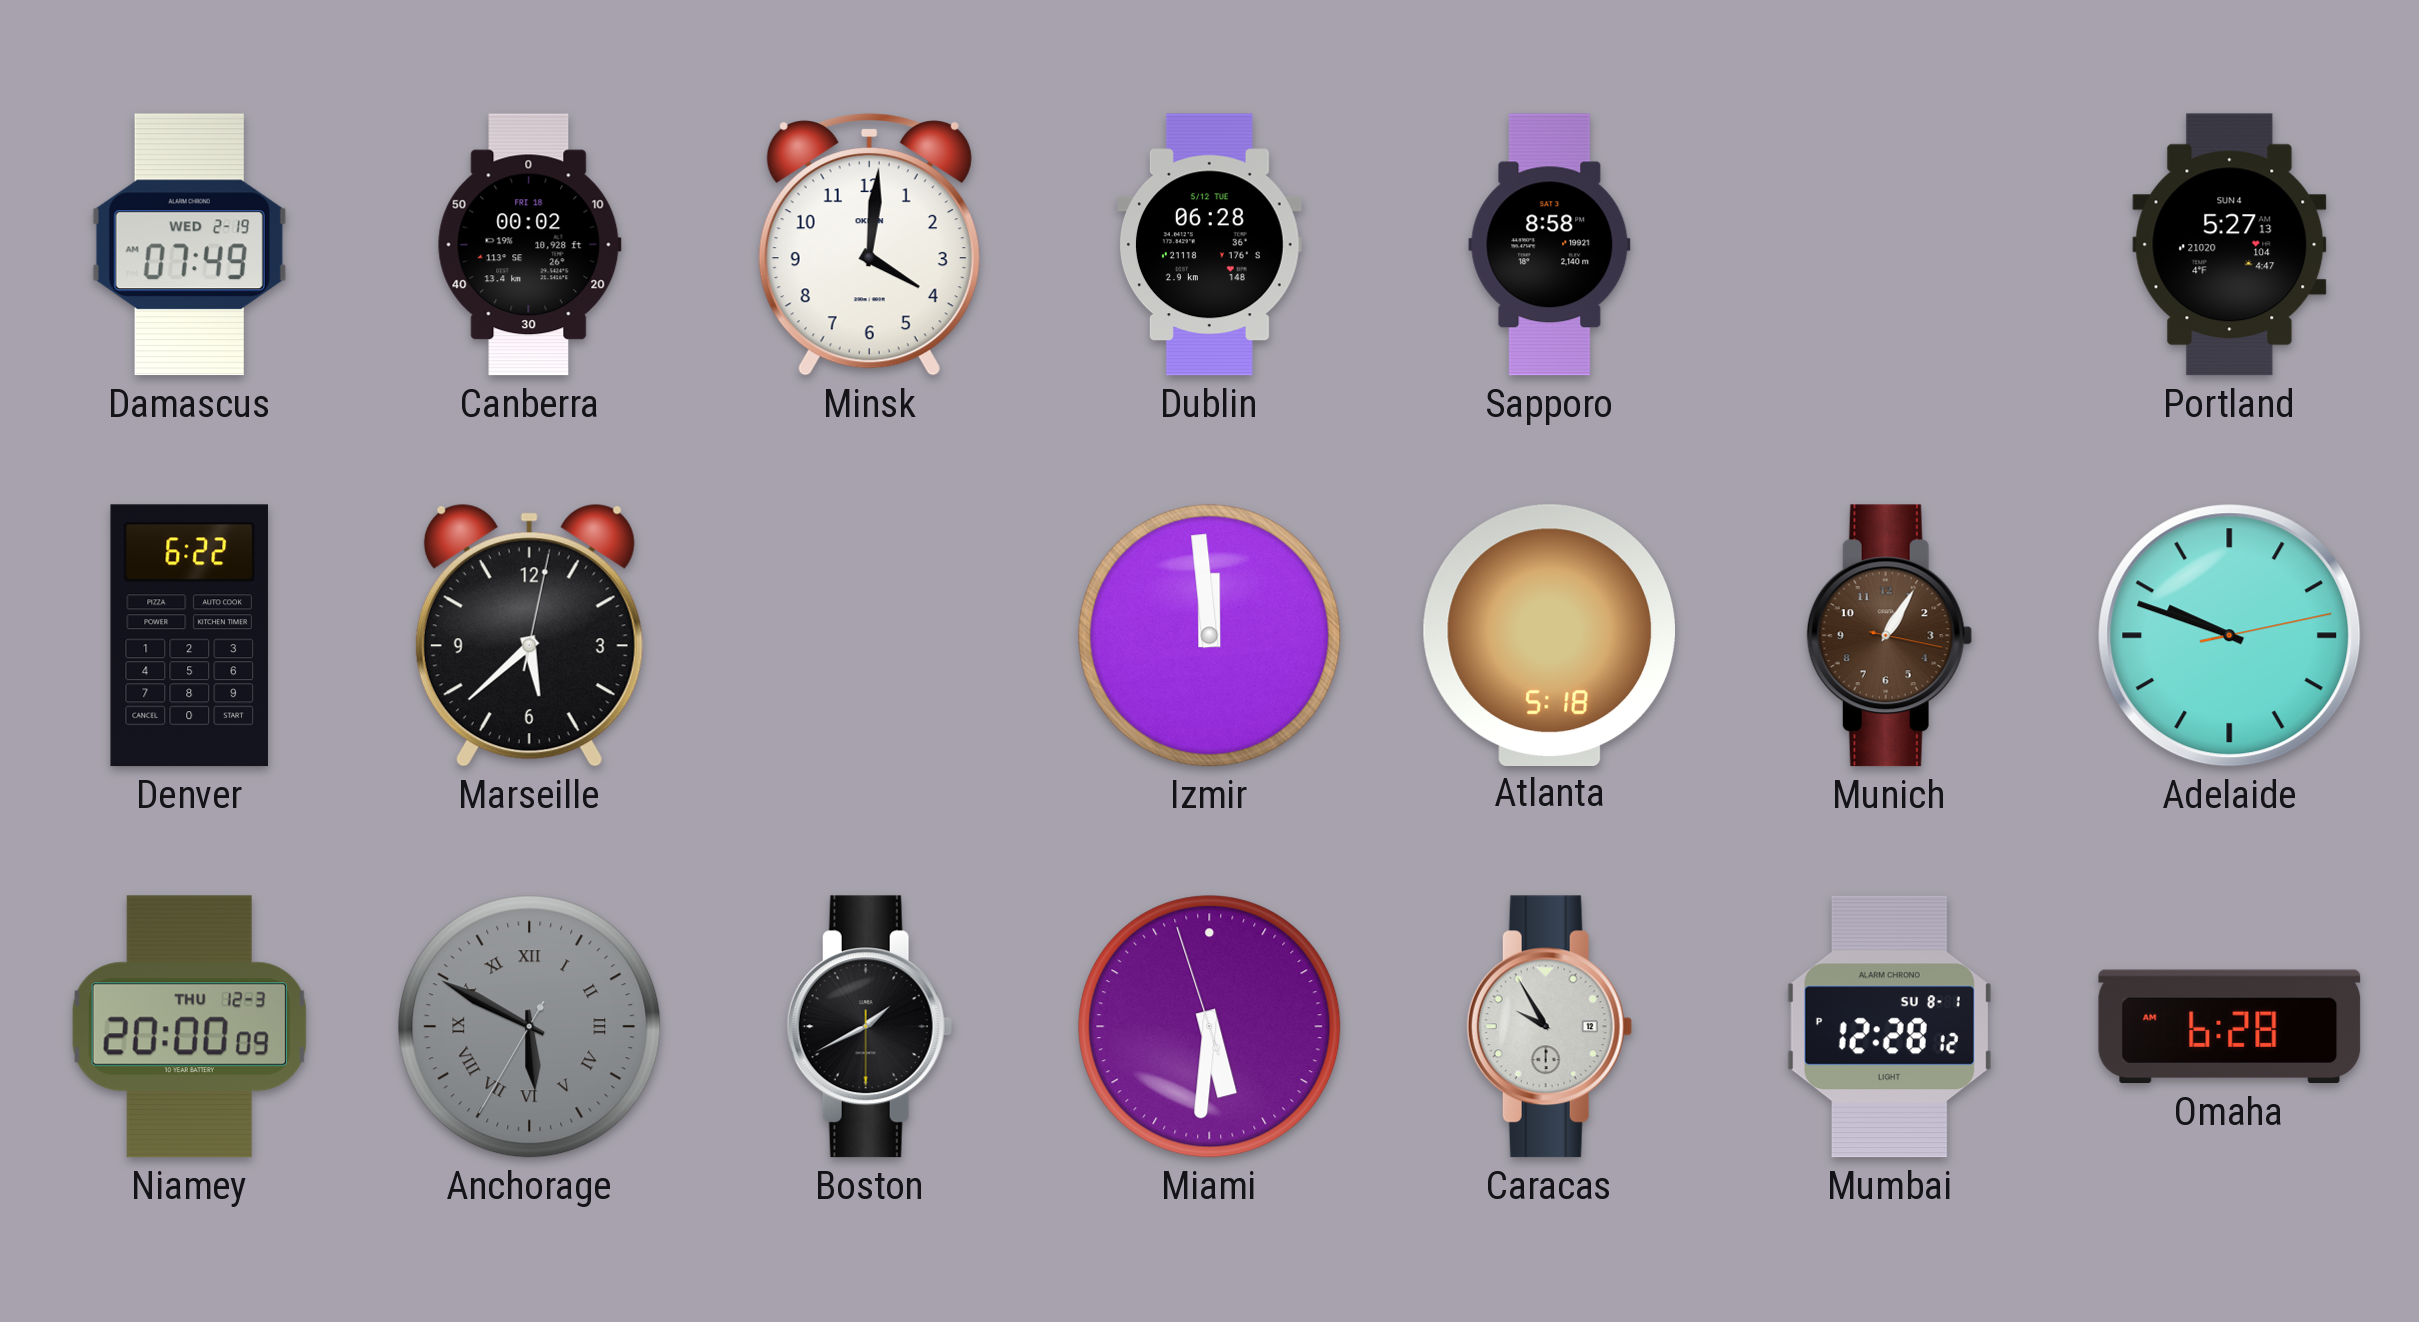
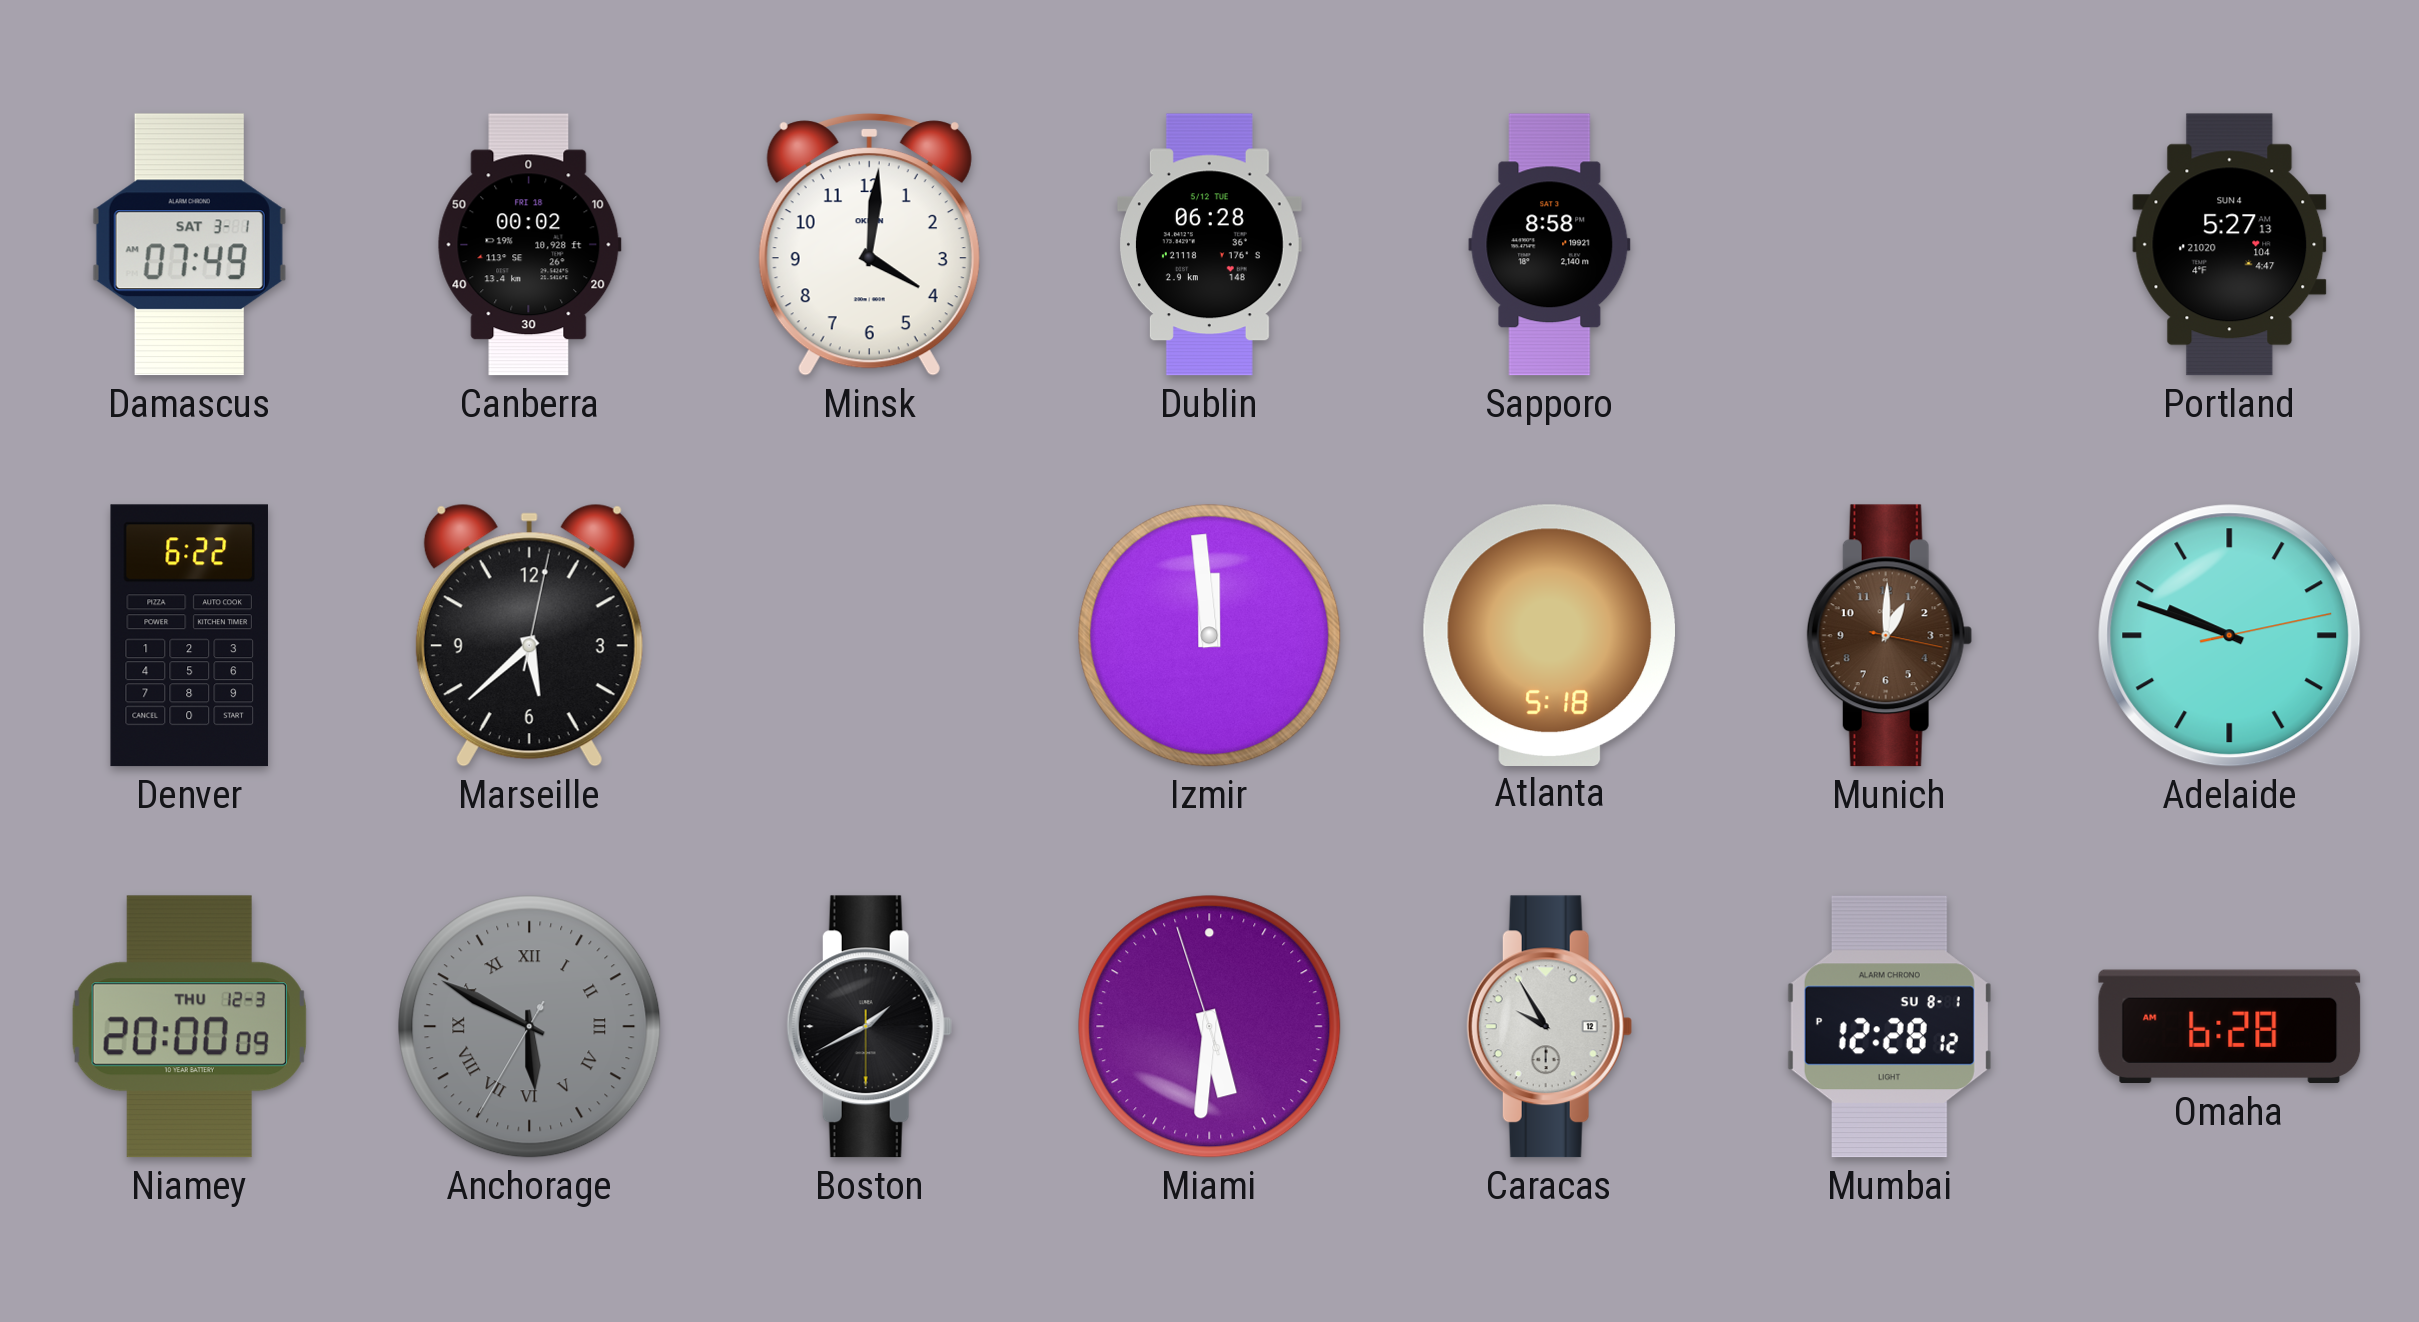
Damascus date: WED 2-19 -> SAT 3-1 (189, 245)
Munich: 1:05 -> 1:00 (1889, 636)
